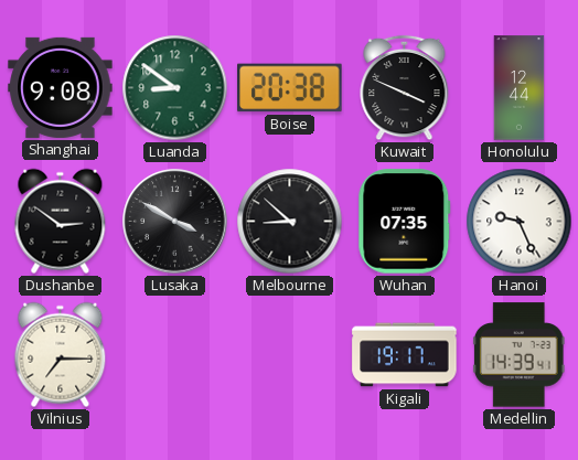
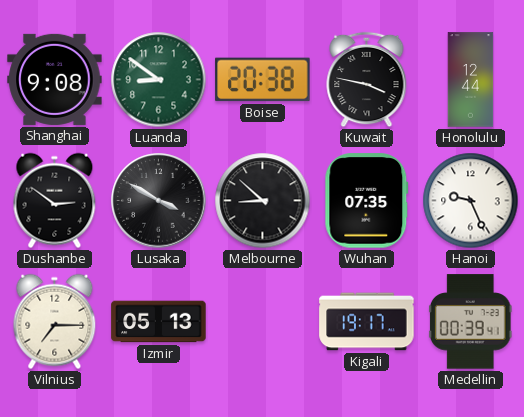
Kuwait: 3:49 -> 3:47 (367, 80)
Izmir: none -> 05:13 (159, 322)
Medellin: 14:39 -> 00:39 (470, 322)
